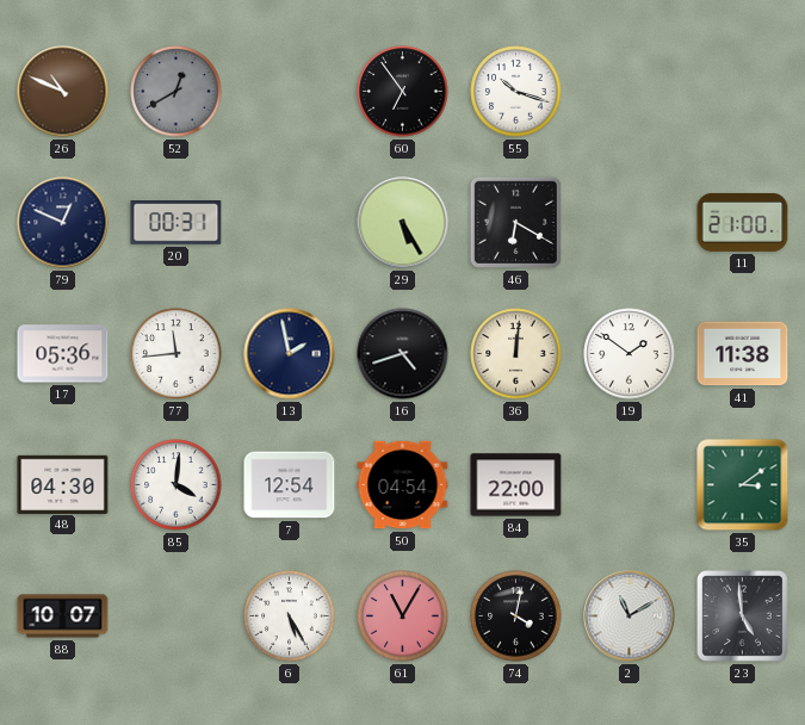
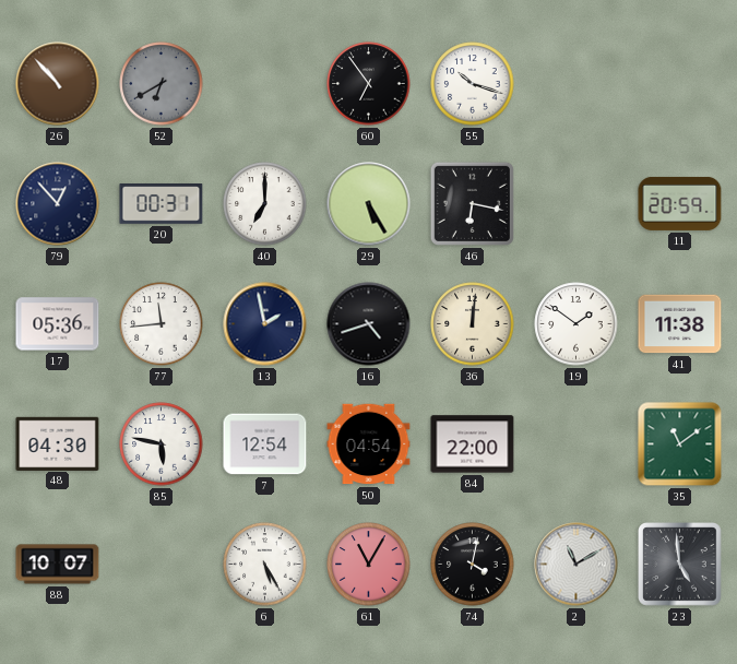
26: 10:49 -> 10:53 (58, 84)
52: 12:40 -> 6:40 (162, 84)
79: 12:49 -> 12:53 (58, 204)
40: none -> 7:00 (265, 204)
46: 6:20 -> 6:17 (472, 203)
11: 21:00 -> 20:59 (680, 203)
85: 4:01 -> 5:47 (162, 444)
35: 3:09 -> 11:09 (680, 444)
